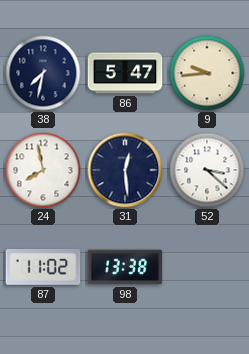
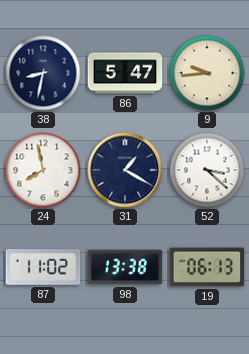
38: 7:32 -> 8:32 (43, 73)
31: 12:29 -> 1:20 (125, 170)
19: none -> 06:13 (207, 267)
